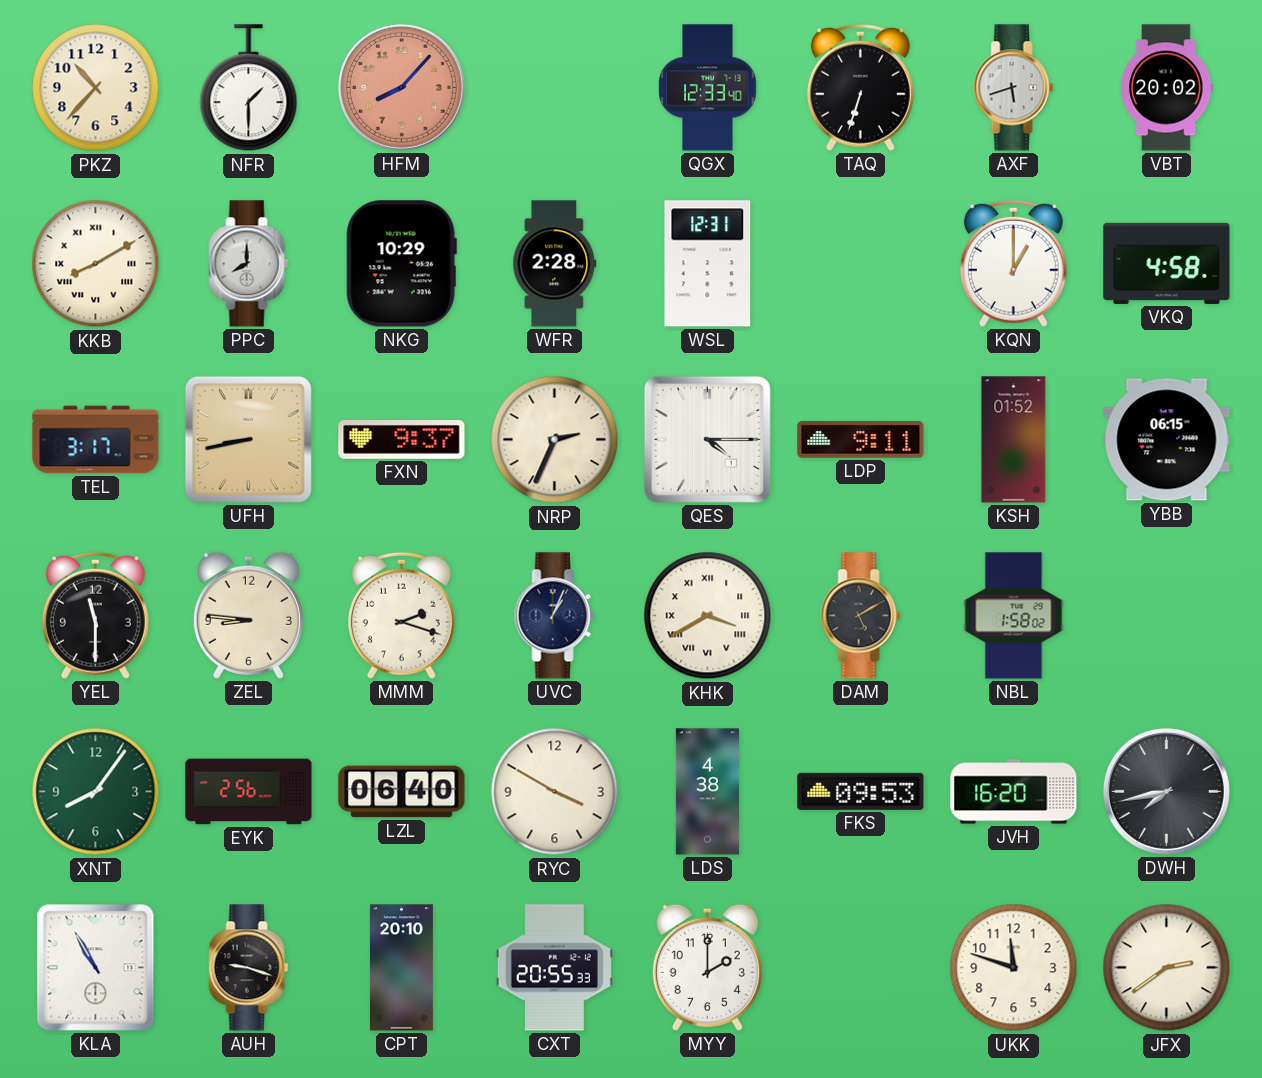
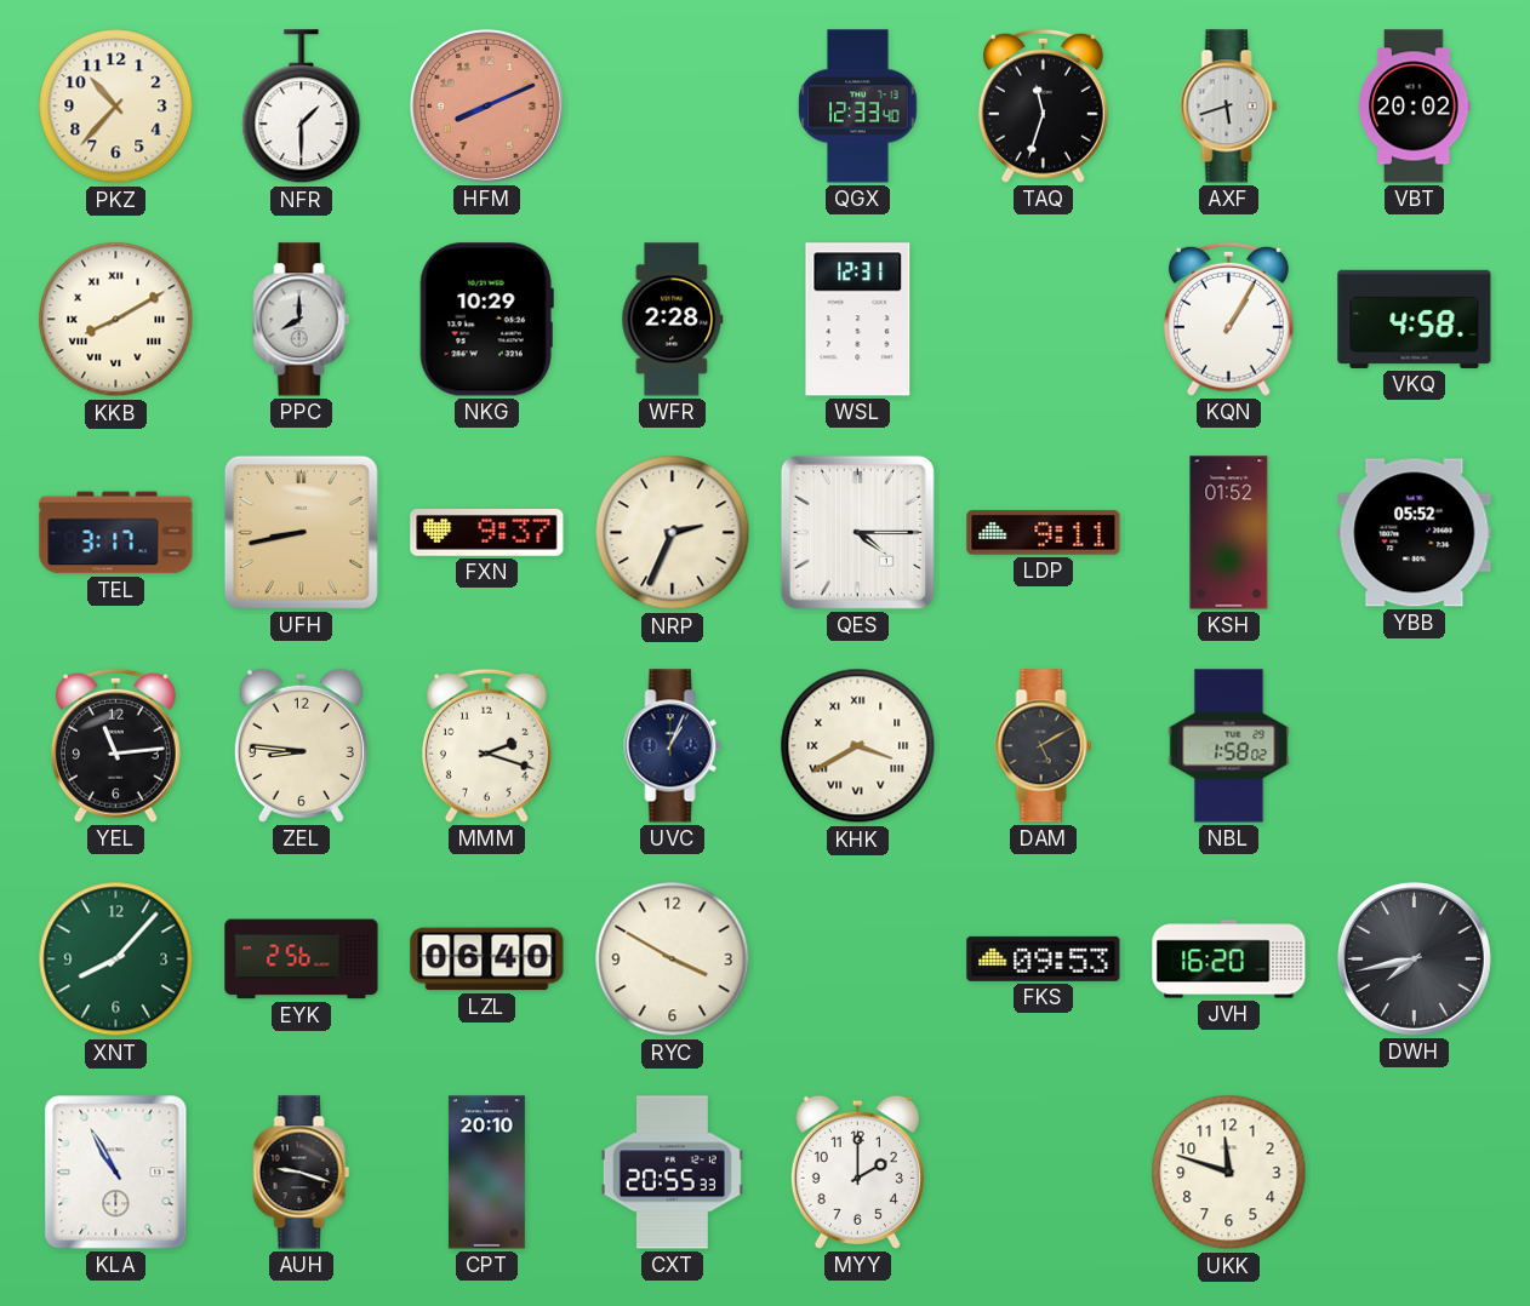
HFM: 8:07 -> 8:11 (486, 105)
TAQ: 6:33 -> 11:33 (1043, 105)
KQN: 1:00 -> 1:05 (1228, 319)
YBB: 06:15 -> 05:52 (1415, 533)
YEL: 11:30 -> 11:14 (115, 745)
XNT: 8:06 -> 8:07 (116, 960)
LDS: 4:38 -> none (707, 792)
JFX: 2:39 -> none (1167, 968)
